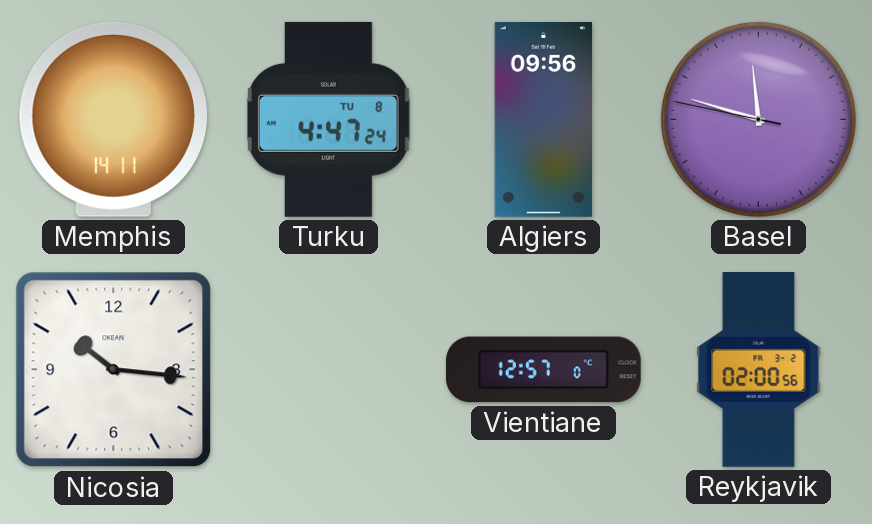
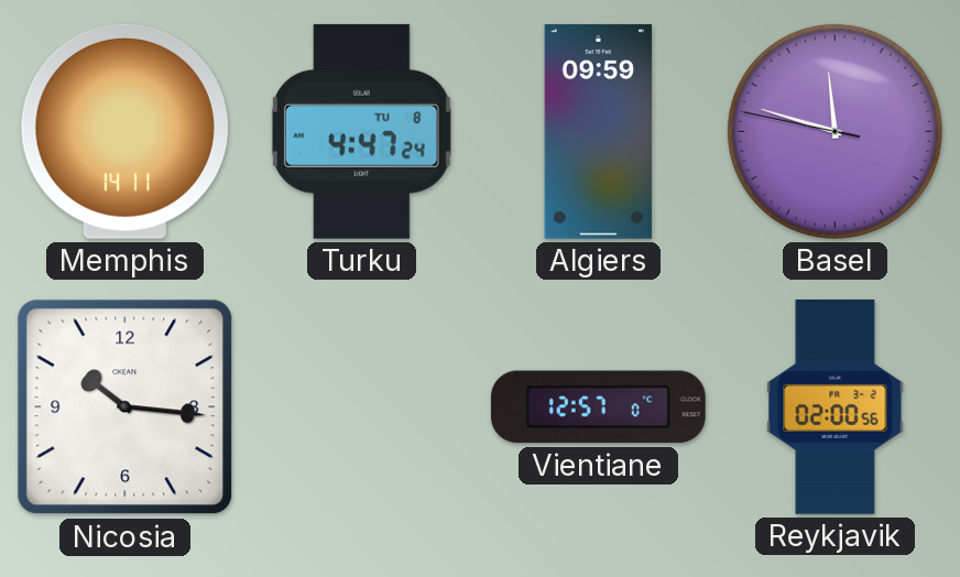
Algiers: 09:56 -> 09:59 (599, 131)
